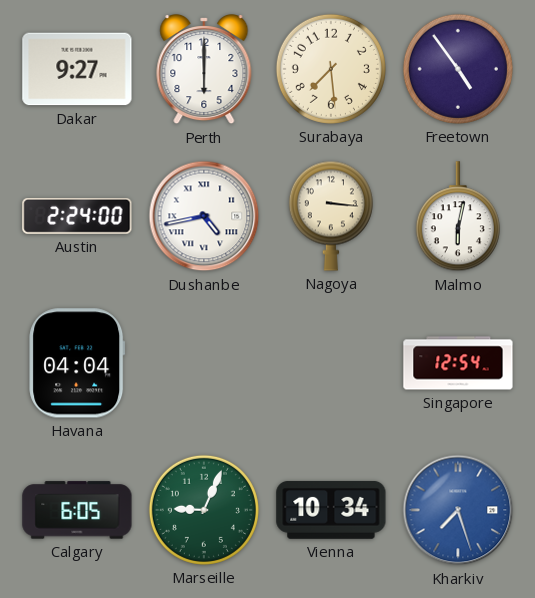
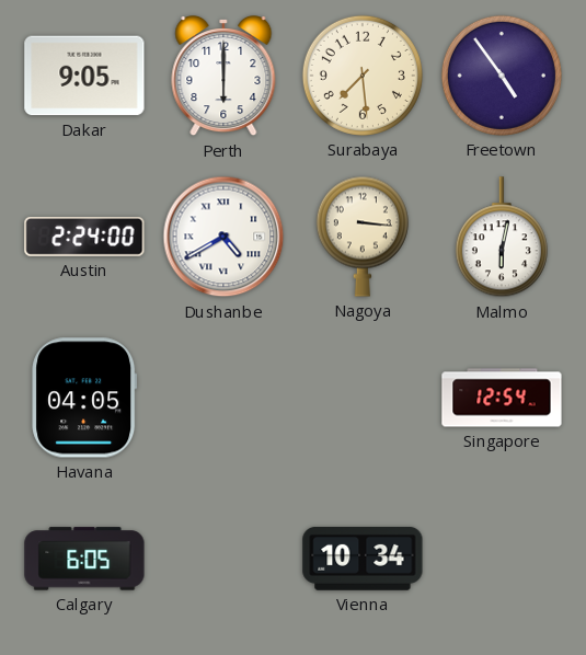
Dakar: 9:27 -> 9:05 (84, 76)
Dushanbe: 4:43 -> 4:40 (223, 237)
Havana: 04:04 -> 04:05 (84, 398)
Marseille: 9:04 -> none (204, 510)
Kharkiv: 7:27 -> none (458, 510)
